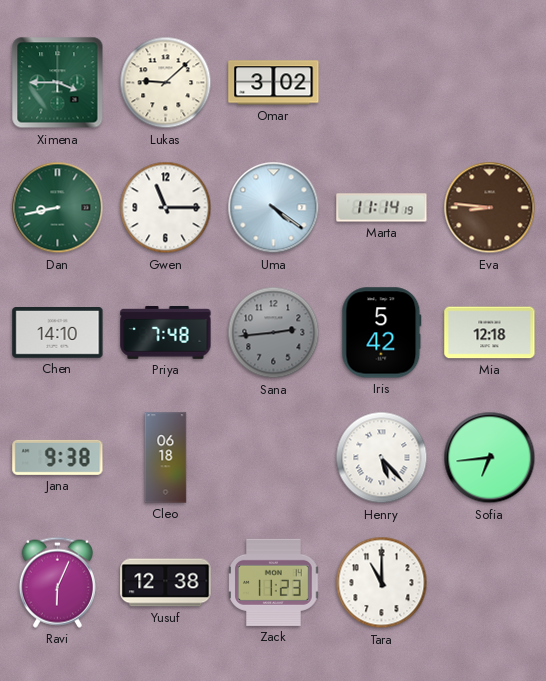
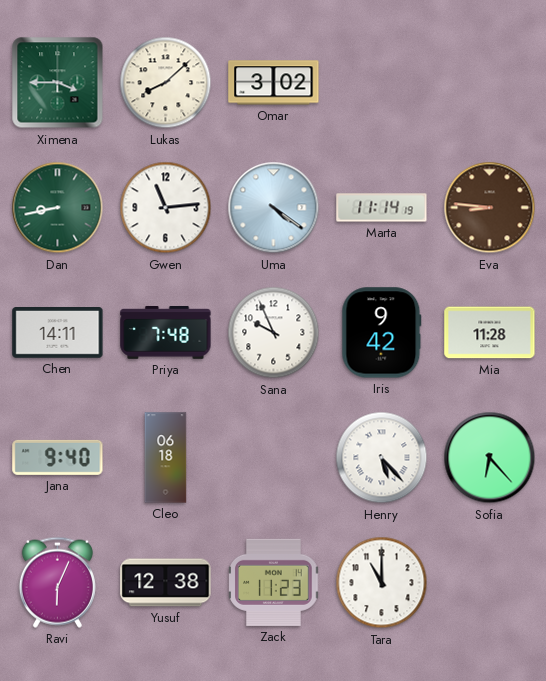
Lukas: 9:08 -> 8:08 (166, 83)
Gwen: 11:15 -> 11:14 (166, 208)
Chen: 14:10 -> 14:11 (58, 333)
Sana: 2:44 -> 9:56 (274, 333)
Sana dial: grey -> white (274, 333)
Iris: 5:42 -> 9:42 (382, 333)
Mia: 12:18 -> 11:28 (490, 333)
Jana: 9:38 -> 9:40 (58, 457)
Sofia: 6:44 -> 6:23 (490, 458)
